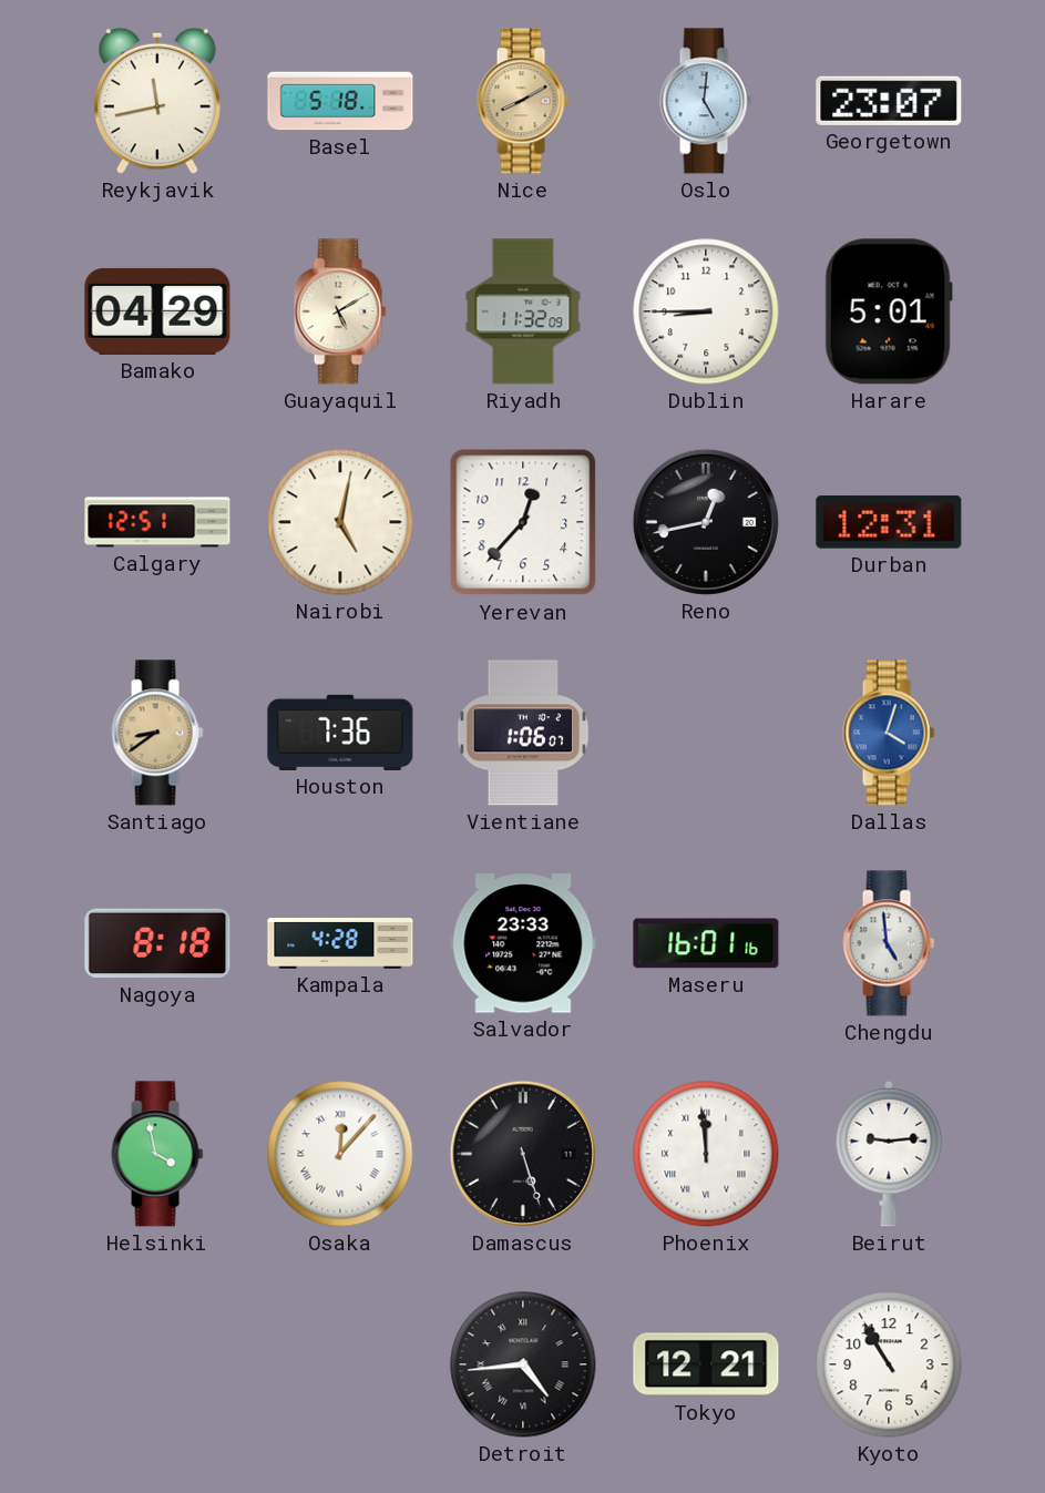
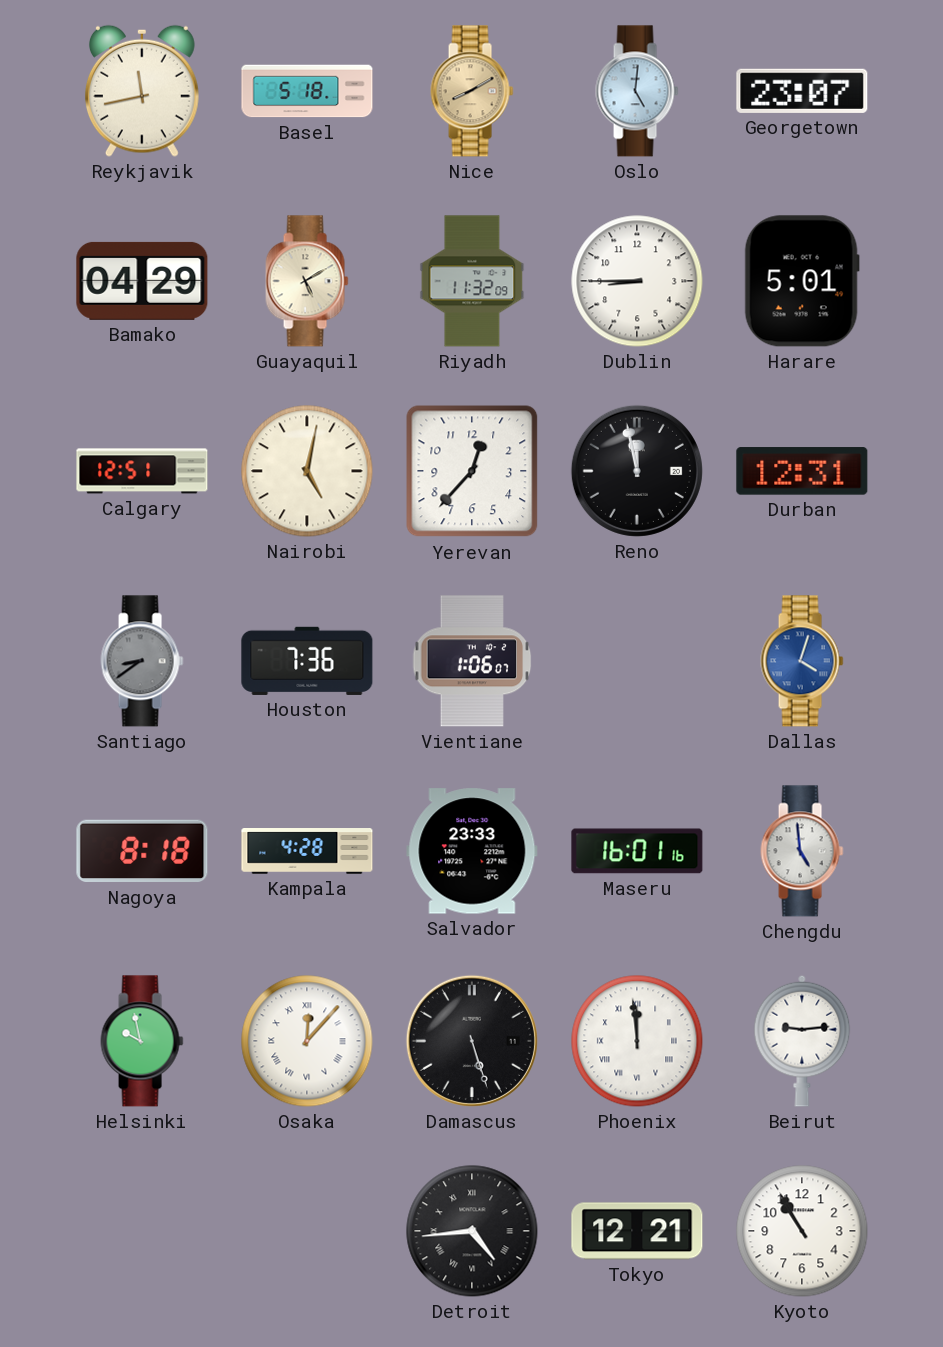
Reno: 12:43 -> 11:58 (637, 471)
Santiago dial: champagne -> grey (142, 661)
Helsinki: 3:58 -> 9:58 (142, 1041)
